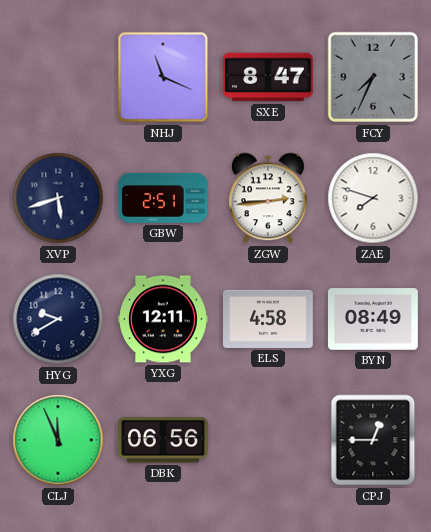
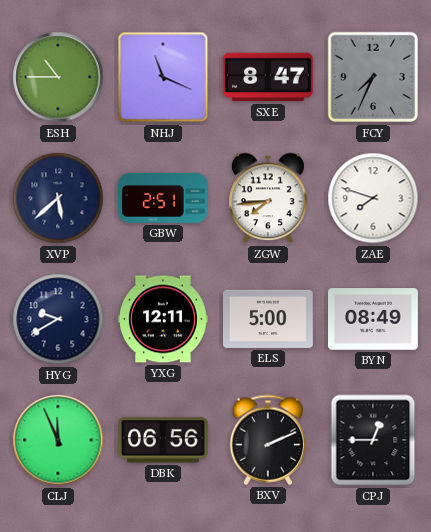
ESH: none -> 10:45 (58, 77)
XVP: 5:42 -> 5:38 (58, 198)
ZGW: 2:44 -> 7:44 (269, 198)
ELS: 4:58 -> 5:00 (269, 319)
BXV: none -> 2:11 (268, 440)
